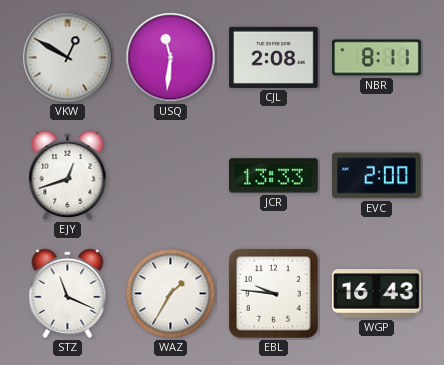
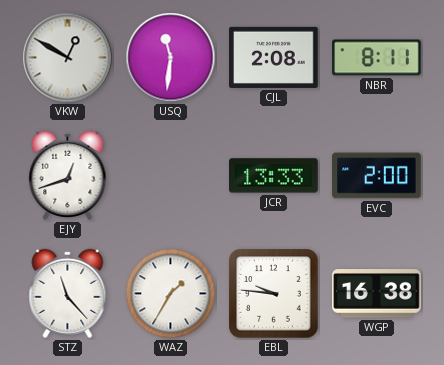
STZ: 11:19 -> 11:23 (68, 293)
WGP: 16:43 -> 16:38 (377, 294)
